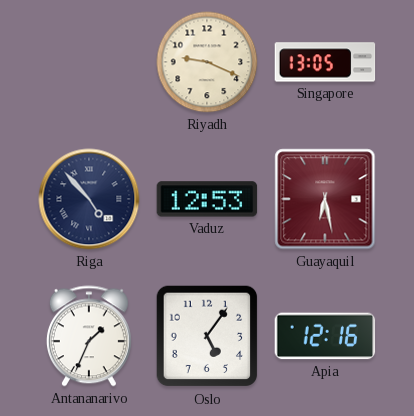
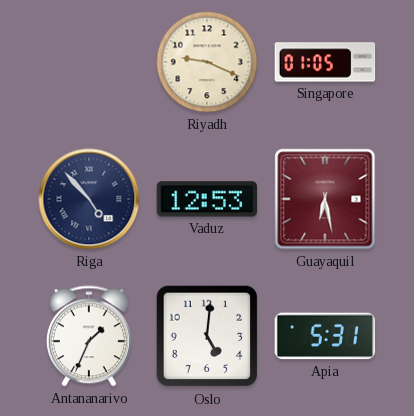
Singapore: 13:05 -> 01:05 (325, 62)
Oslo: 5:06 -> 5:01 (207, 336)
Apia: 12:16 -> 5:31 (325, 336)
